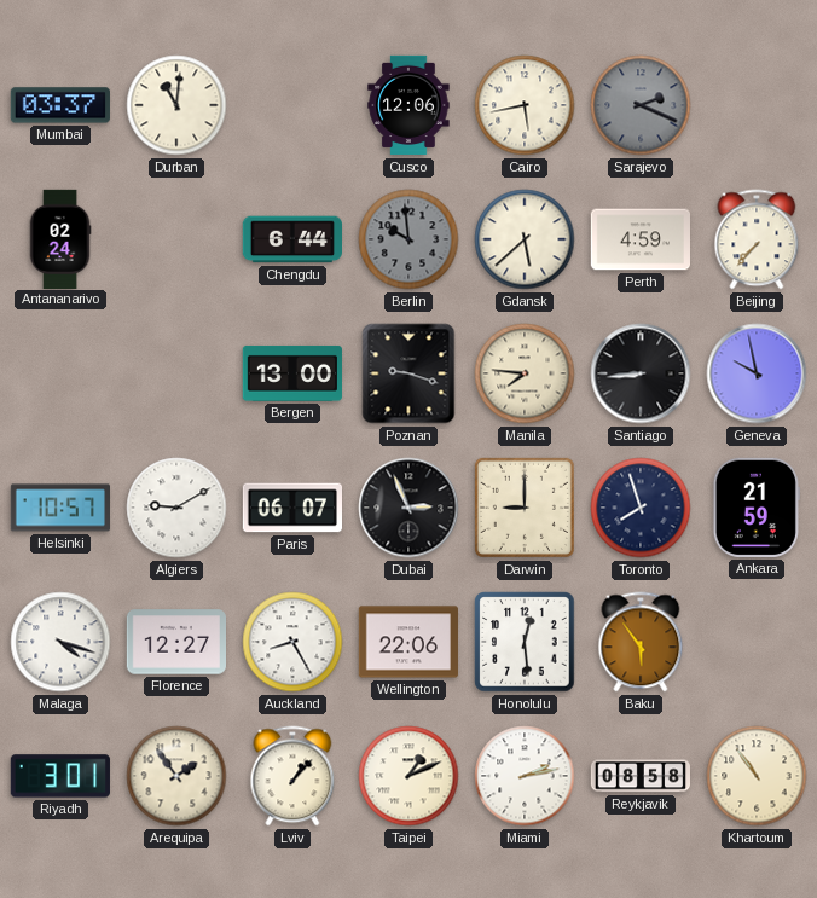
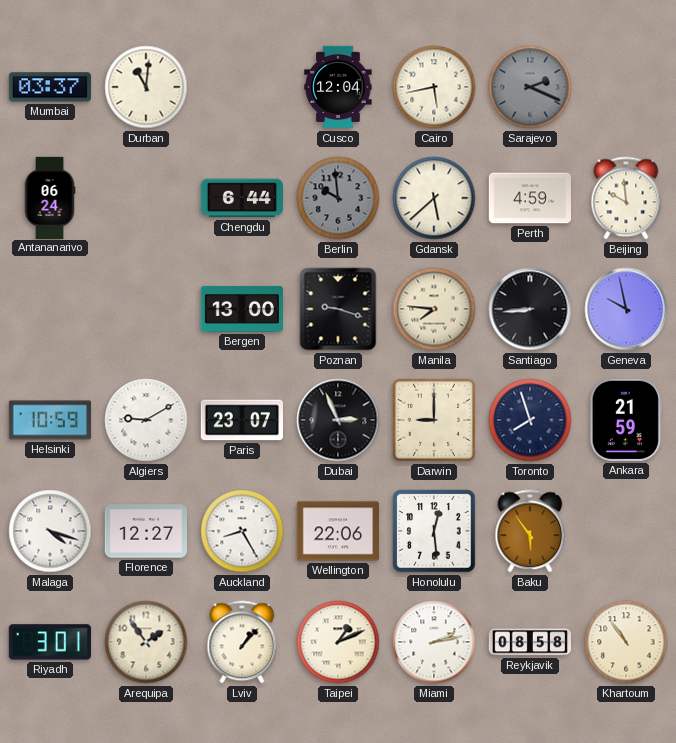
Cusco: 12:06 -> 12:04 (338, 87)
Antananarivo: 02:24 -> 06:24 (50, 197)
Beijing: 7:37 -> 9:59 (626, 198)
Helsinki: 10:57 -> 10:59 (49, 420)
Paris: 06:07 -> 23:07 (241, 420)
